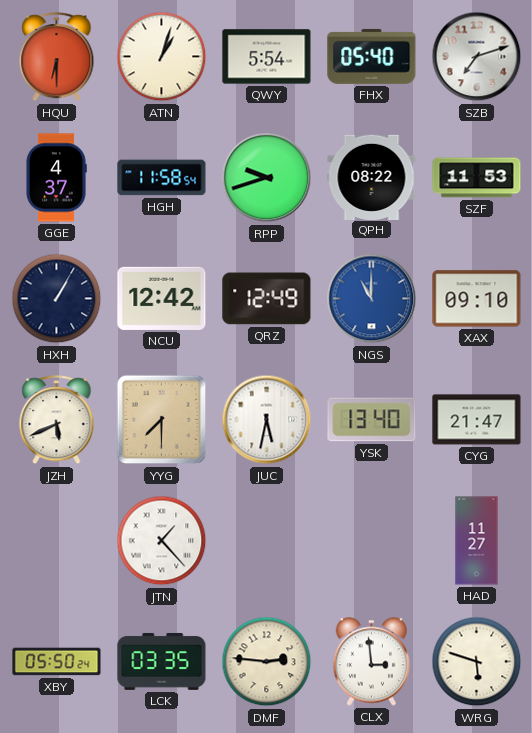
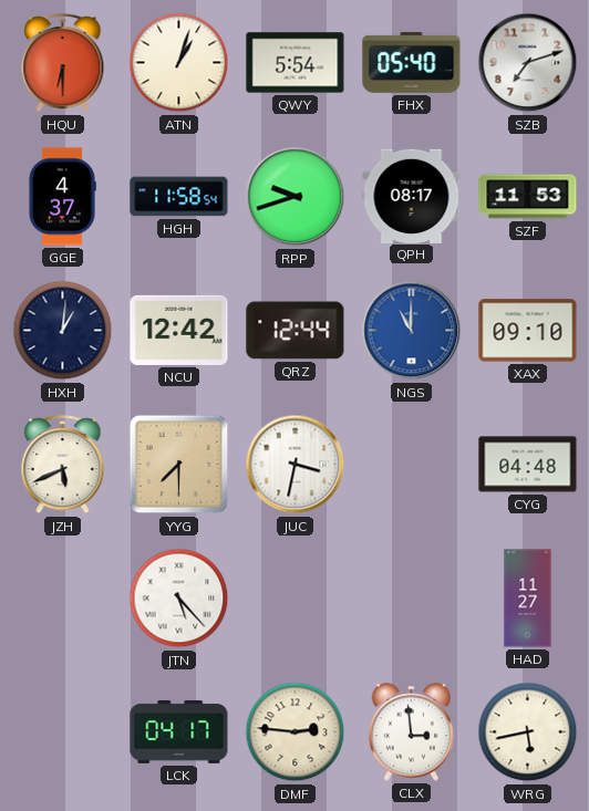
QPH: 08:22 -> 08:17 (412, 196)
HXH: 1:05 -> 1:01 (63, 331)
QRZ: 12:49 -> 12:44 (296, 331)
JUC: 5:32 -> 3:32 (296, 465)
YSK: 13:40 -> none (372, 420)
CYG: 21:47 -> 04:48 (528, 465)
JTN: 1:23 -> 5:23 (179, 599)
XBY: 05:50 -> none (57, 662)
LCK: 03:35 -> 04:17 (179, 731)
WRG: 5:48 -> 5:43 (528, 732)
